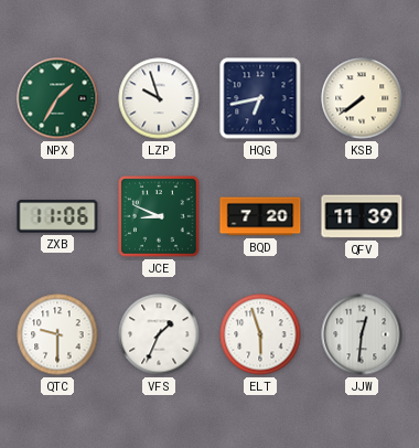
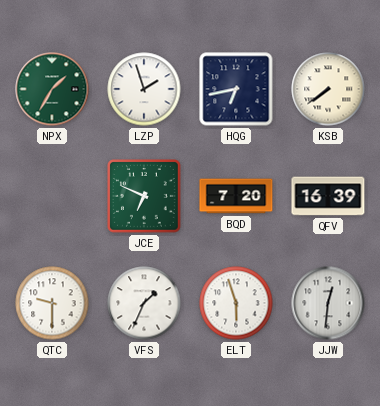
LZP: 9:57 -> 1:57 (144, 89)
ZXB: 11:06 -> none (57, 216)
JCE: 8:49 -> 6:49 (145, 197)
QFV: 11:39 -> 16:39 (328, 196)
